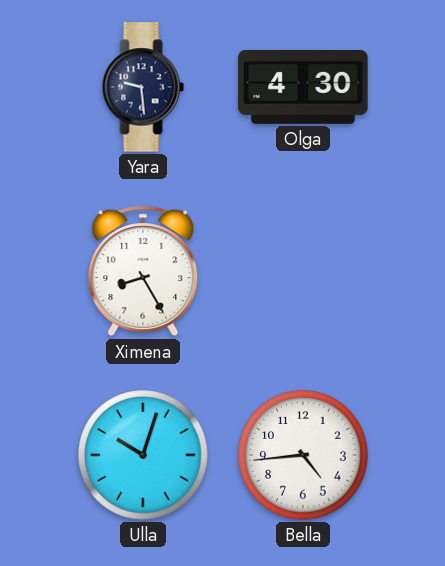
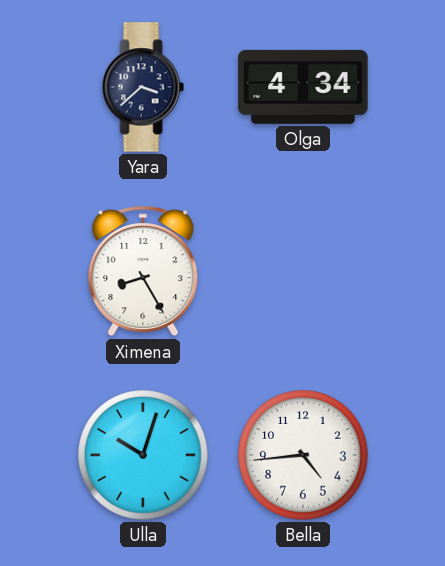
Yara: 9:29 -> 3:38 (143, 87)
Olga: 4:30 -> 4:34 (303, 87)
